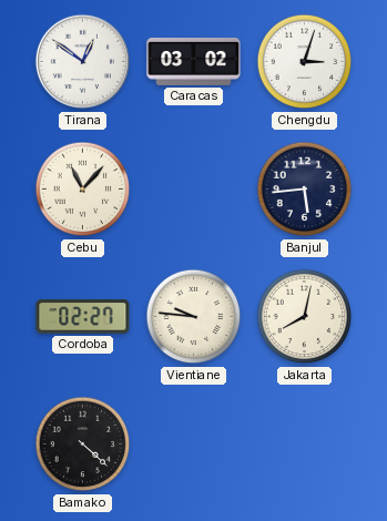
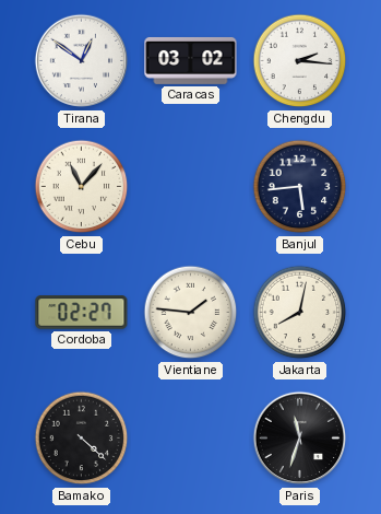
Chengdu: 3:03 -> 2:16 (300, 61)
Vientiane: 9:46 -> 1:46 (191, 313)
Paris: none -> 11:33 (300, 439)
